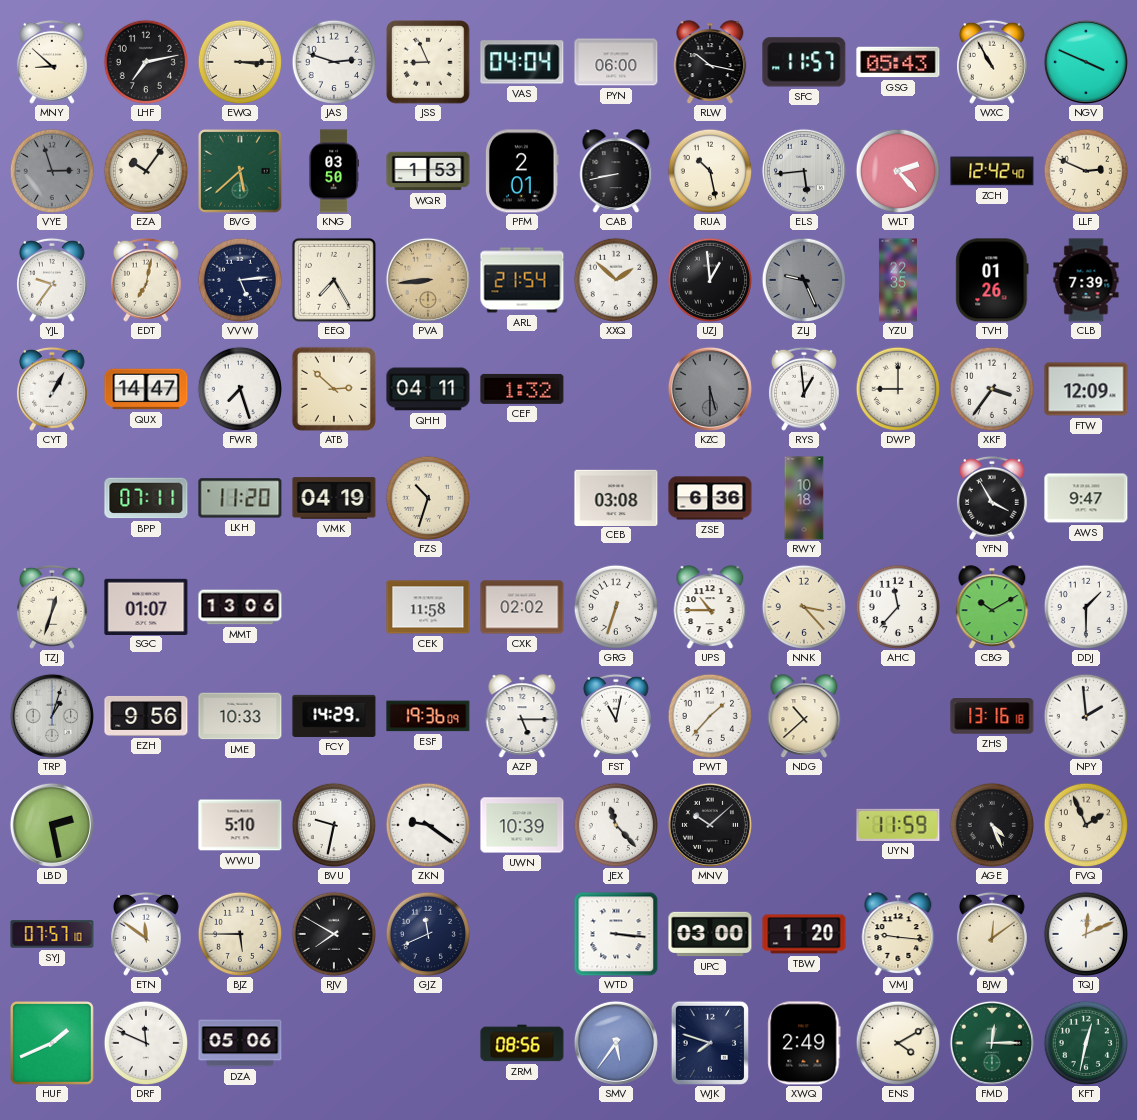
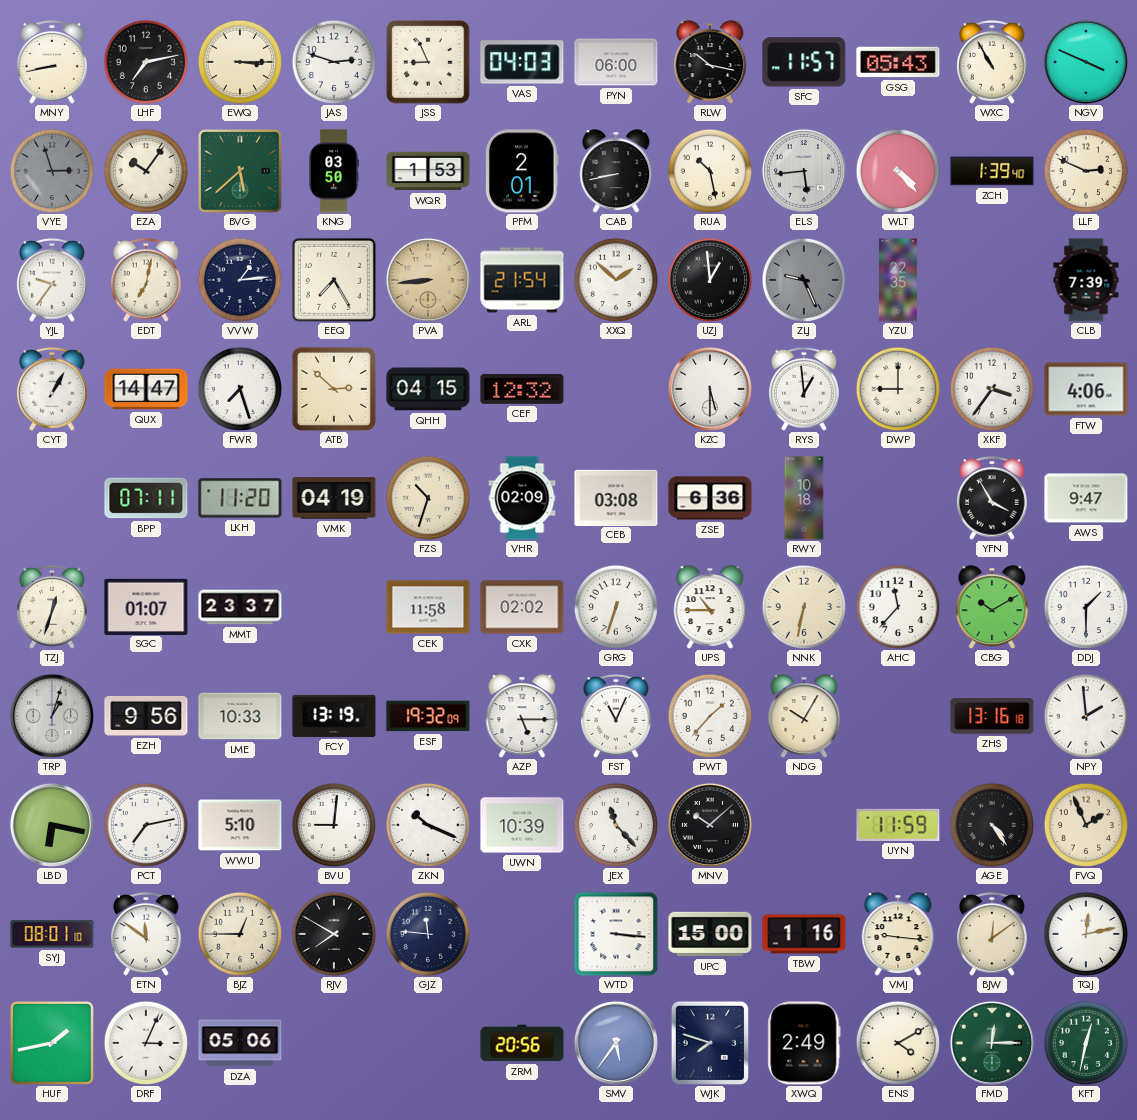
MNY: 8:52 -> 8:43 (52, 62)
VAS: 04:04 -> 04:03 (522, 62)
WLT: 2:23 -> 4:23 (897, 170)
ZCH: 12:42 -> 1:39 (992, 171)
VVW: 5:14 -> 1:14 (239, 279)
TVH: 01:26 -> none (992, 280)
QHH: 04:11 -> 04:15 (428, 389)
CEF: 1:32 -> 12:32 (522, 389)
KZC dial: grey -> white (710, 389)
FTW: 12:09 -> 4:06 (1086, 389)
VHR: none -> 02:09 (522, 498)
MMT: 13:06 -> 23:37 (240, 607)
NNK: 3:23 -> 6:32 (803, 606)
FCY: 14:29 -> 13:19 (334, 716)
ESF: 19:36 -> 19:32 (428, 716)
FST: 11:02 -> 11:04 (616, 716)
NDG: 10:38 -> 10:05 (804, 716)
LBD: 2:28 -> 6:17 (52, 825)
PCT: none -> 7:13 (145, 824)
BVU: 9:32 -> 9:01 (333, 824)
ZKN: 9:21 -> 10:19 (427, 824)
AGE: 4:26 -> 4:24 (991, 824)
SYJ: 07:57 -> 08:01 (52, 934)
BJZ: 5:45 -> 12:45 (239, 933)
GJZ: 11:41 -> 11:46 (427, 933)
UPC: 03:00 -> 15:00 (710, 934)
TBW: 1:20 -> 1:16 (804, 934)
TQJ: 12:11 -> 12:13 (1085, 933)
HUF: 1:41 -> 1:43 (52, 1043)
DRF: 11:49 -> 3:04 (145, 1042)
ZRM: 08:56 -> 20:56 (522, 1043)
